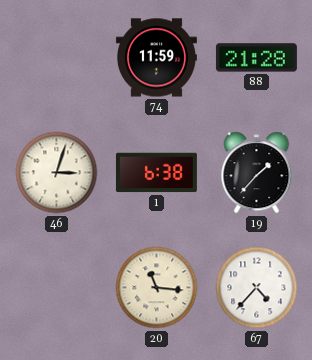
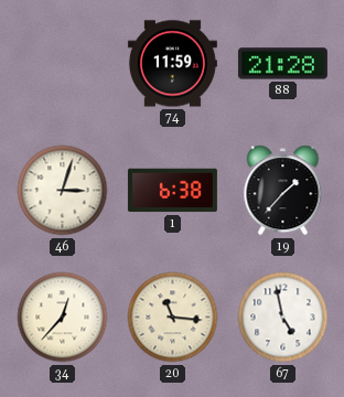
34: none -> 12:37 (63, 318)
67: 4:37 -> 4:58 (283, 318)
